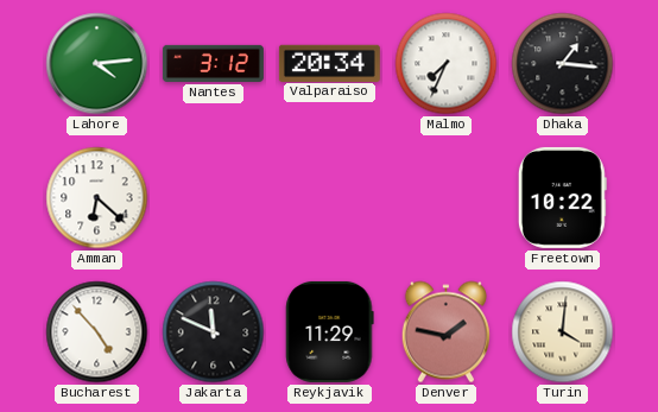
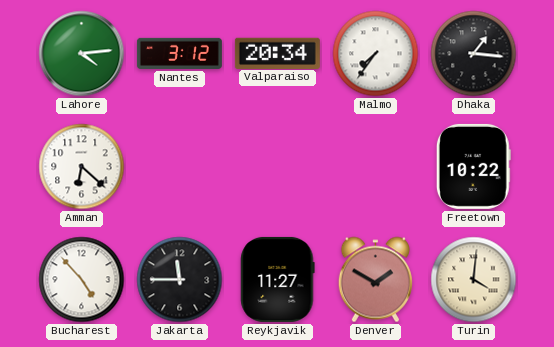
Malmo: 7:34 -> 7:36 (376, 54)
Jakarta: 11:49 -> 11:45 (180, 280)
Reykjavik: 11:29 -> 11:27 (278, 279)
Denver: 1:47 -> 1:50 (375, 280)
